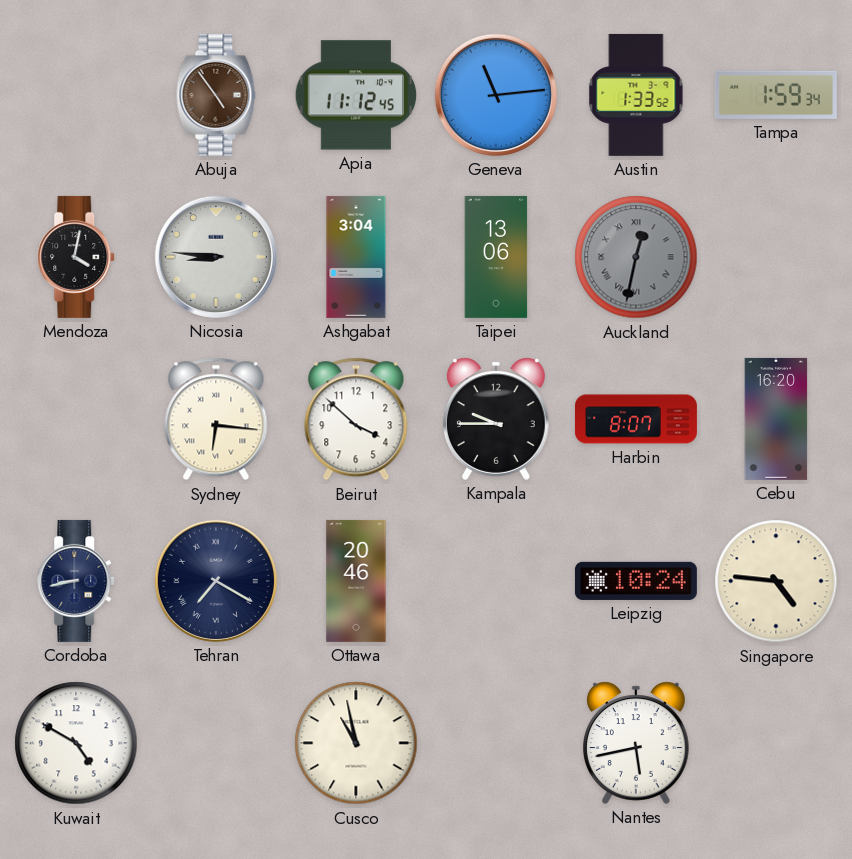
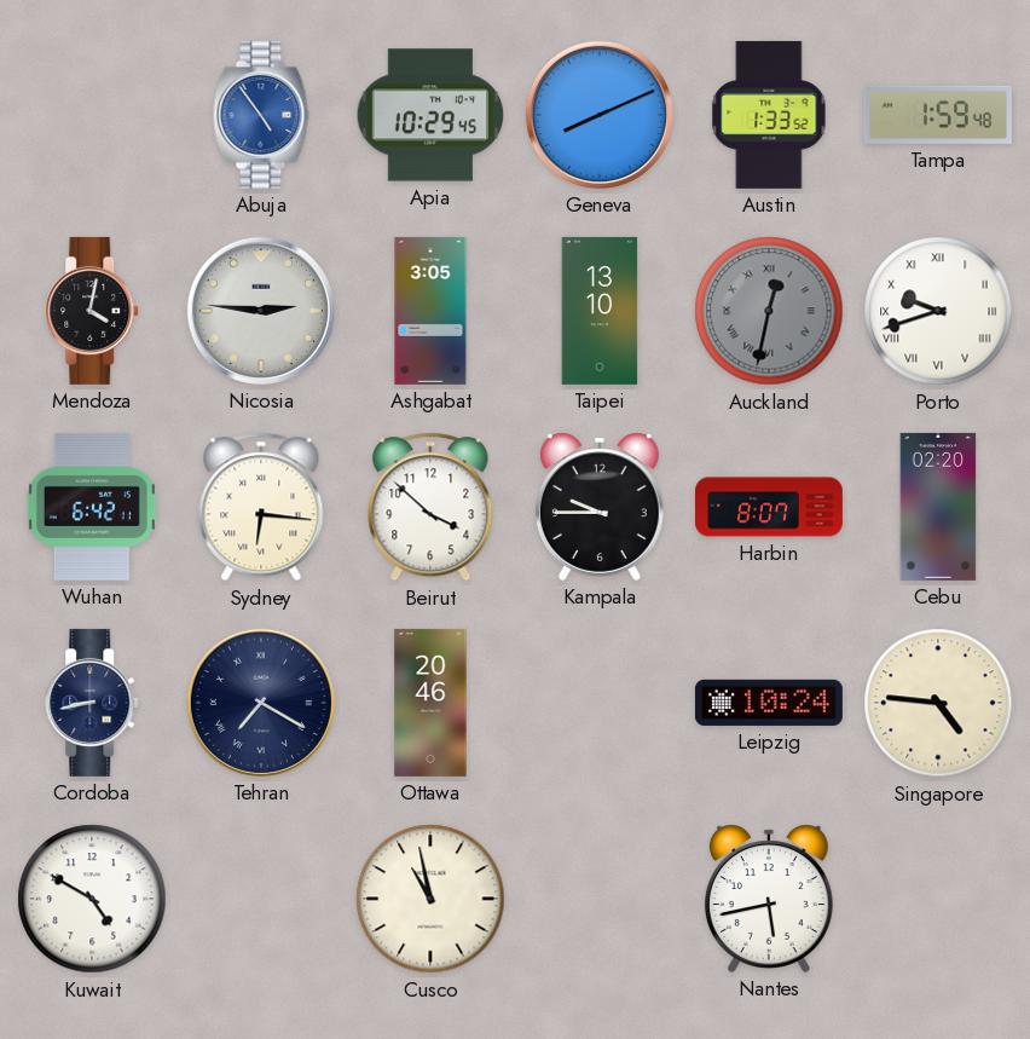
Abuja dial: brown -> blue (261, 115)
Apia: 11:12 -> 10:29 (430, 115)
Geneva: 11:14 -> 8:11 (600, 115)
Tampa: 1:59:34 -> 1:59:48 (938, 115)
Nicosia: 8:46 -> 2:46 (261, 311)
Ashgabat: 3:04 -> 3:05 (430, 311)
Taipei: 13:06 -> 13:10 (600, 311)
Porto: none -> 9:42 (938, 311)
Wuhan: none -> 6:42 (92, 507)
Cebu: 16:20 -> 02:20 (938, 507)
